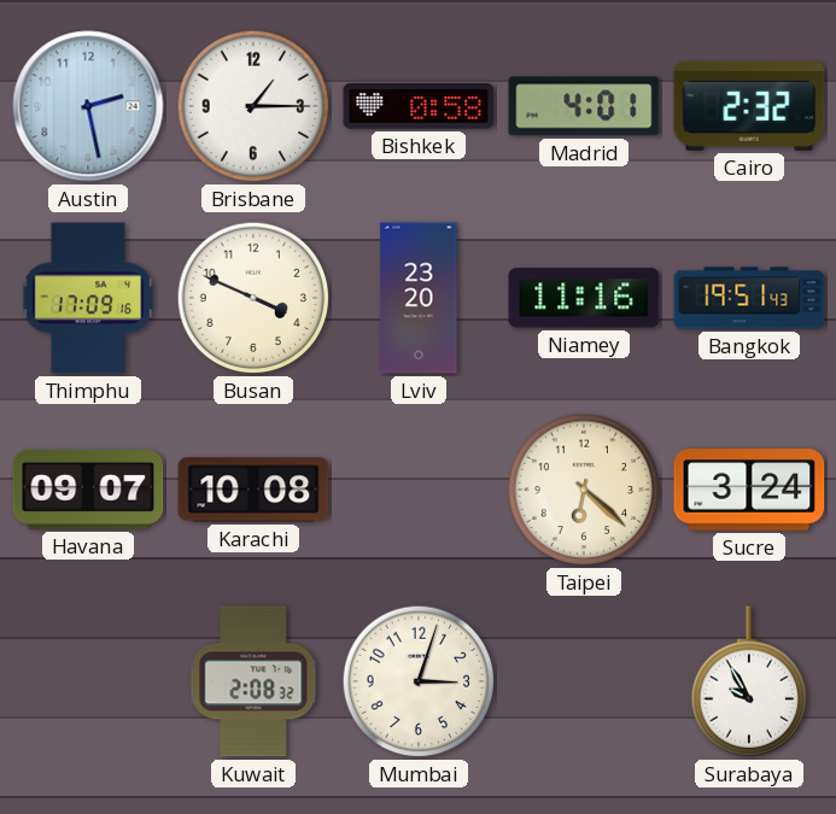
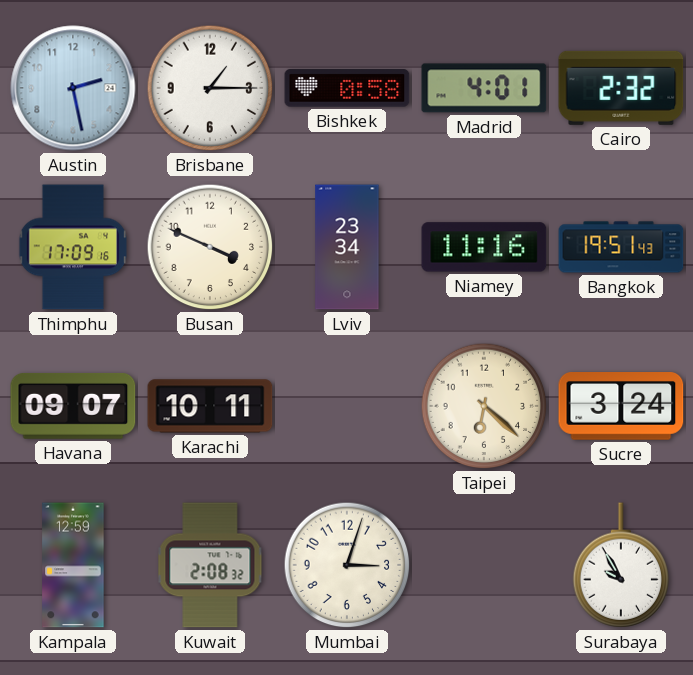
Lviv: 23:20 -> 23:34 (347, 247)
Karachi: 10:08 -> 10:11 (210, 406)
Kampala: none -> 12:59 (73, 565)
